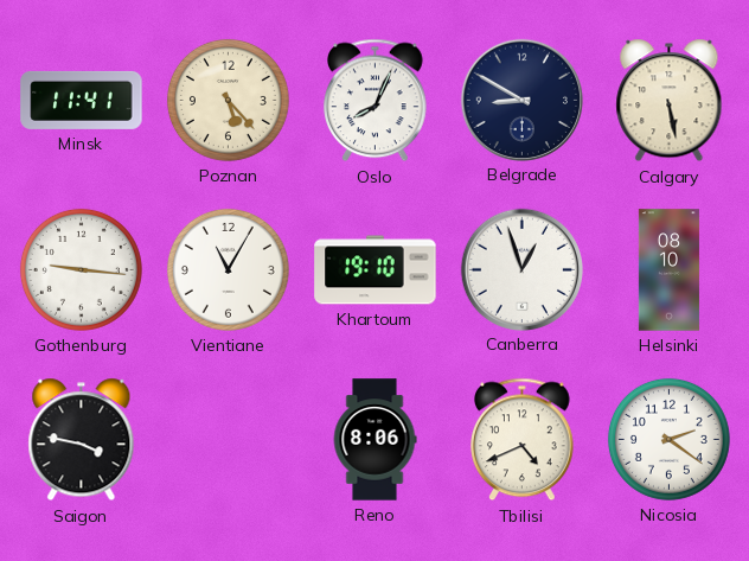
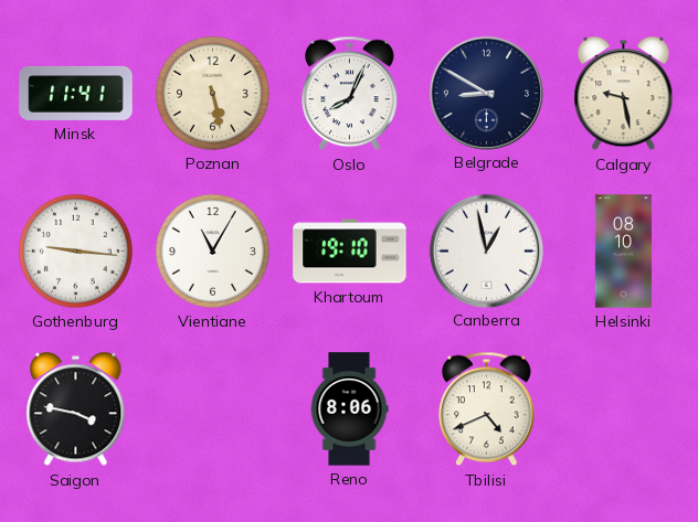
Poznan: 5:23 -> 5:28 (212, 93)
Calgary: 5:28 -> 9:28 (624, 94)
Canberra: 12:57 -> 12:58 (486, 251)
Nicosia: 2:21 -> none (668, 439)
